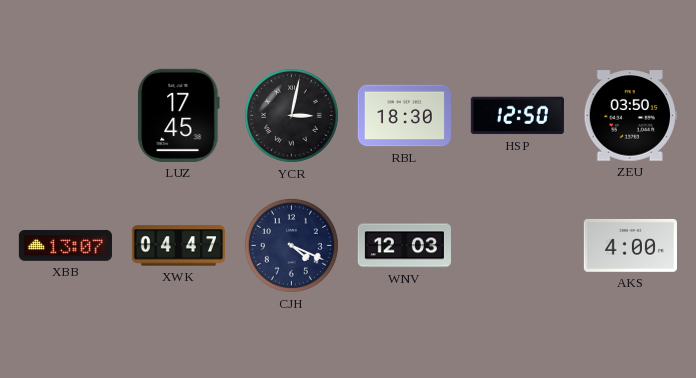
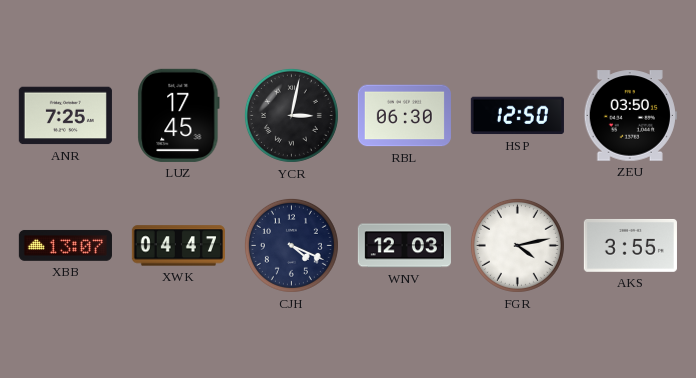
ANR: none -> 7:25 (65, 116)
RBL: 18:30 -> 06:30 (404, 116)
FGR: none -> 4:13 (517, 245)
AKS: 4:00 -> 3:55 (630, 245)
